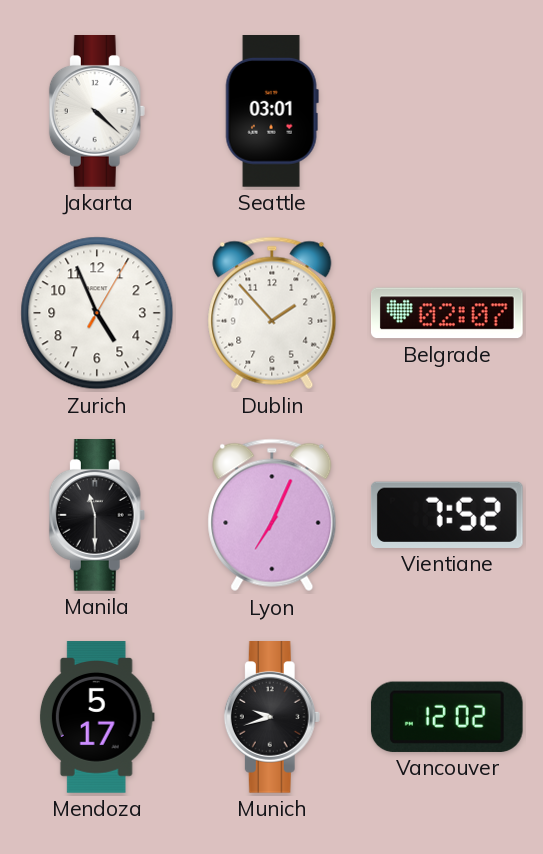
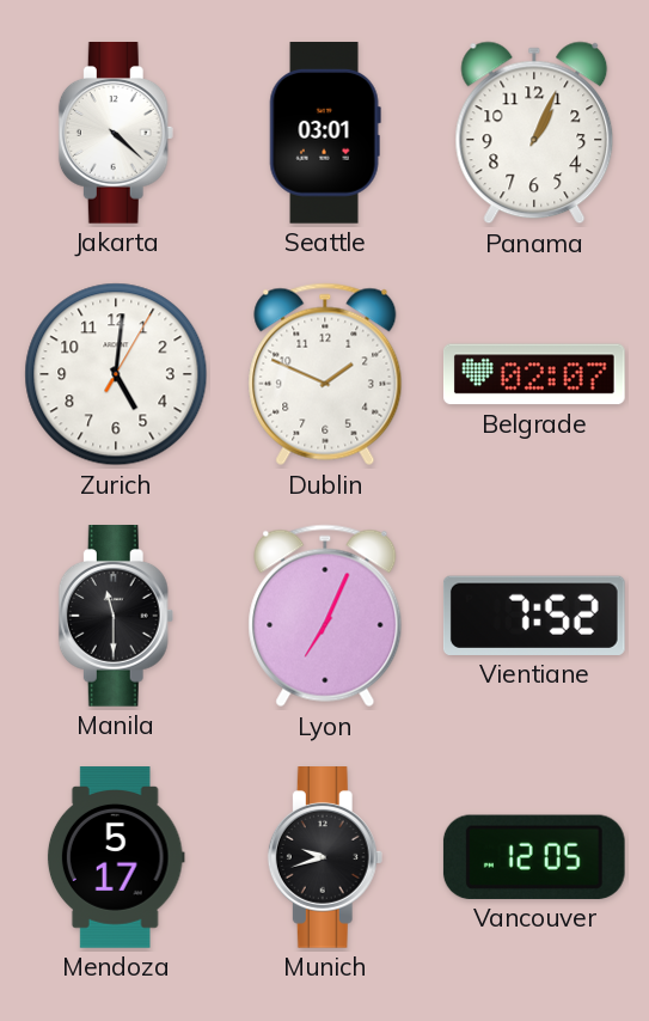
Panama: none -> 1:04 (534, 133)
Zurich: 4:56 -> 5:01 (116, 374)
Dublin: 1:53 -> 1:49 (325, 374)
Vancouver: 12:02 -> 12:05 (534, 857)
